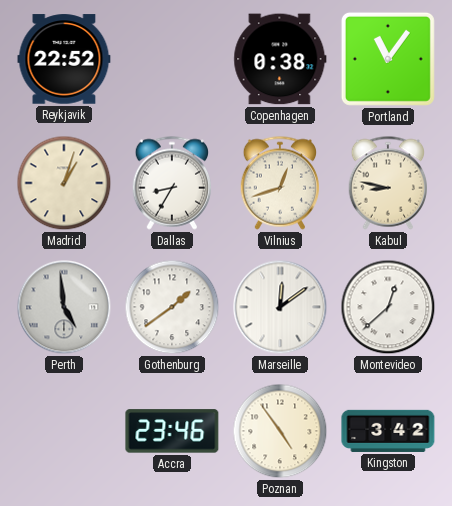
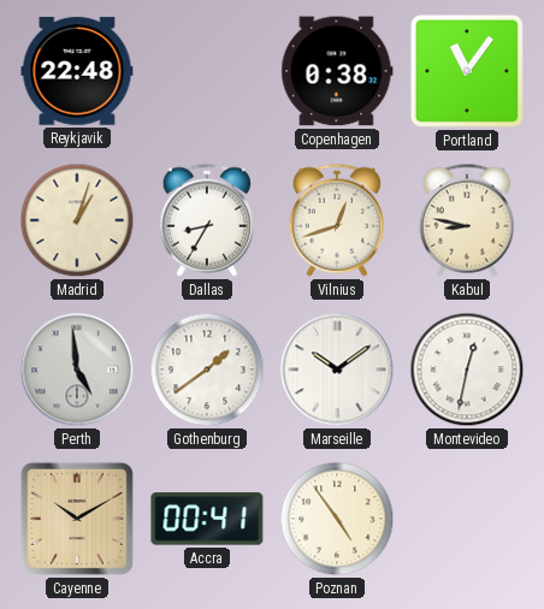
Reykjavik: 22:52 -> 22:48 (77, 71)
Marseille: 12:09 -> 10:09 (337, 369)
Montevideo: 12:38 -> 12:32 (467, 369)
Cayenne: none -> 10:10 (77, 519)
Accra: 23:46 -> 00:41 (207, 519)
Kingston: 3:42 -> none (388, 431)
